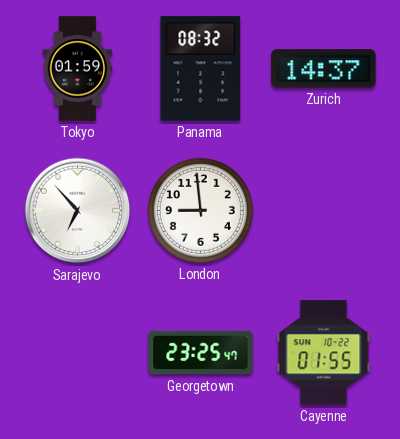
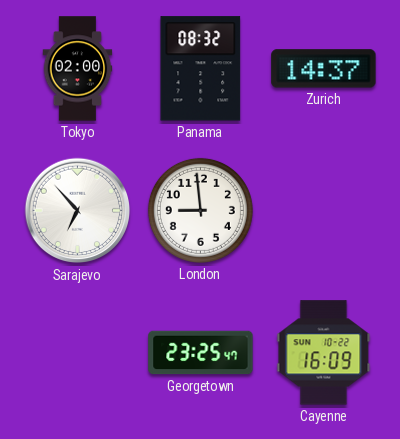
Tokyo: 01:59 -> 02:00 (78, 69)
Cayenne: 01:55 -> 16:09 (324, 353)
